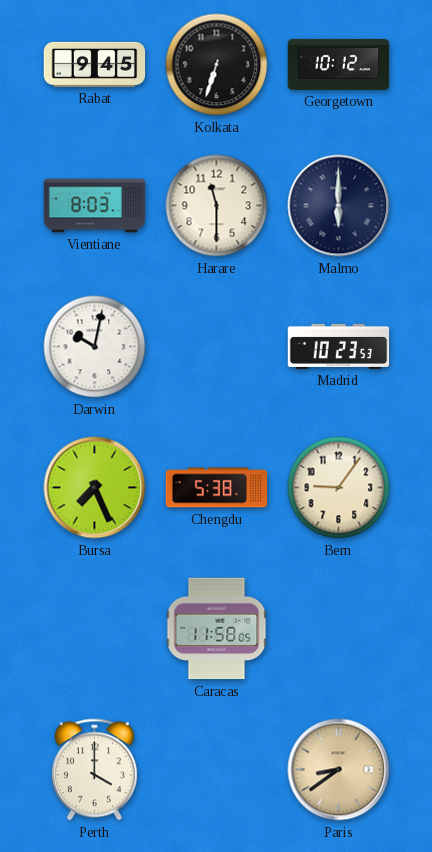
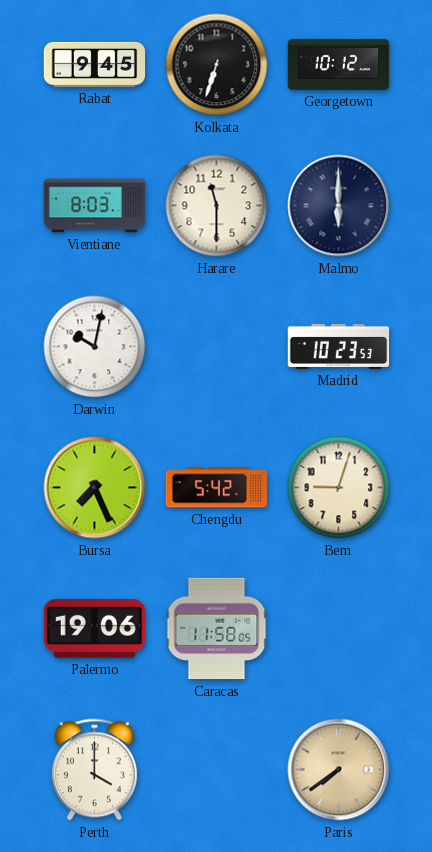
Chengdu: 5:38 -> 5:42 (217, 488)
Bern: 9:06 -> 9:03 (339, 488)
Palermo: none -> 19:06 (94, 629)
Paris: 8:39 -> 7:39 (339, 770)
